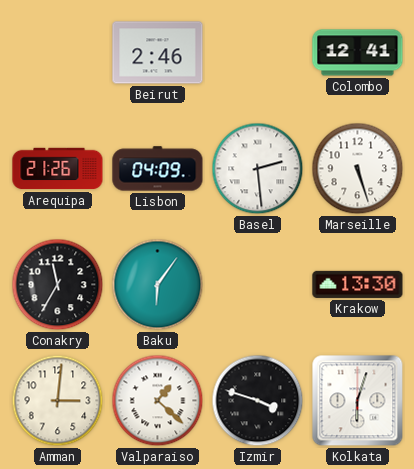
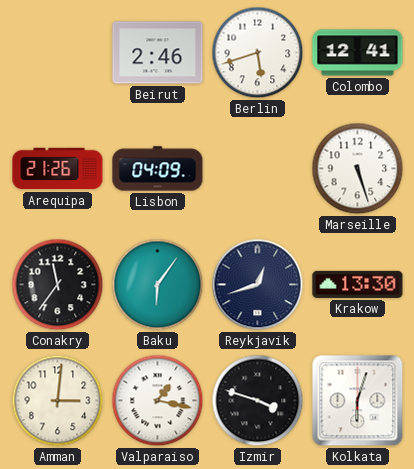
Berlin: none -> 5:42 (258, 53)
Basel: 2:29 -> none (258, 169)
Conakry: 11:35 -> 11:36 (58, 285)
Reykjavik: none -> 12:42 (258, 285)
Valparaiso: 1:22 -> 1:17 (158, 401)
